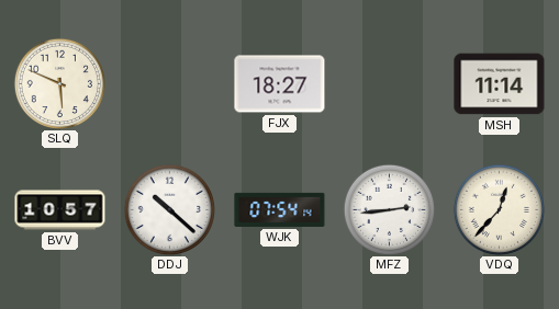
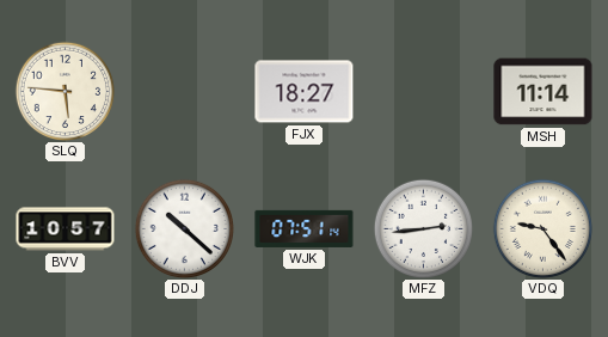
SLQ: 5:49 -> 5:46 (65, 91)
WJK: 07:54 -> 07:51 (305, 228)
VDQ: 12:37 -> 9:24 (542, 228)
